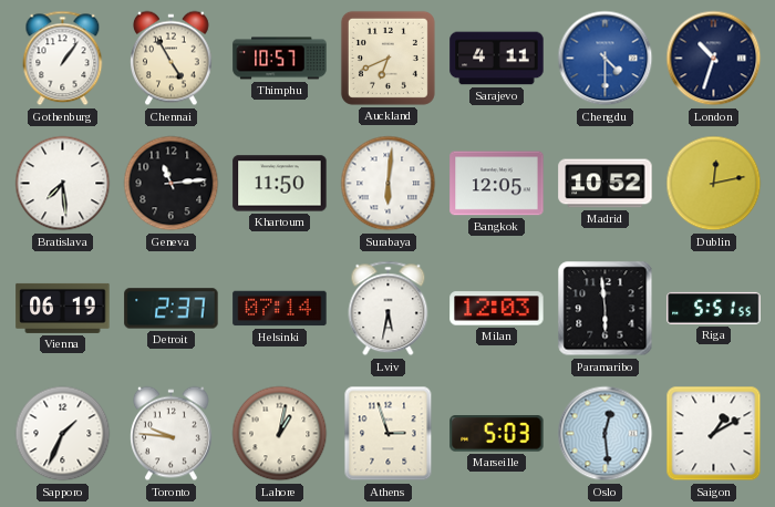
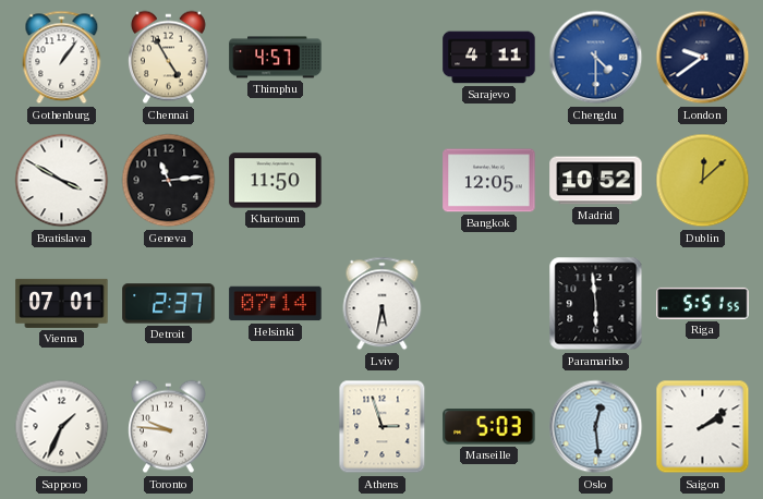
Thimphu: 10:57 -> 4:57 (276, 58)
Auckland: 6:41 -> none (387, 58)
London: 10:33 -> 9:39 (703, 58)
Bratislava: 7:29 -> 3:50 (62, 181)
Surabaya: 6:01 -> none (389, 184)
Dublin: 12:13 -> 12:08 (703, 181)
Vienna: 06:19 -> 07:01 (62, 303)
Milan: 12:03 -> none (497, 309)
Lahore: 1:02 -> none (280, 434)
Saigon: 1:10 -> 2:09 (703, 427)
